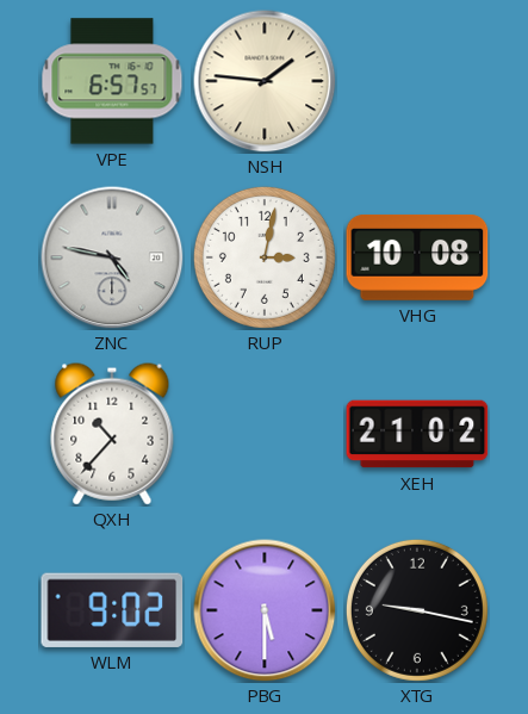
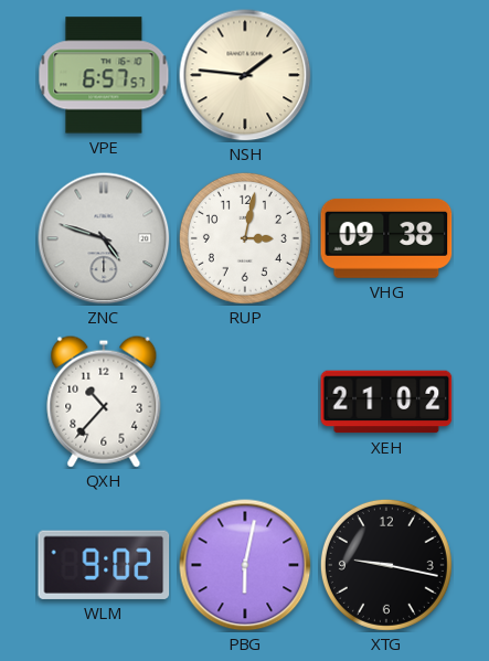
ZNC: 4:47 -> 4:48 (104, 238)
VHG: 10:08 -> 09:38 (386, 238)
PBG: 5:30 -> 6:02 (245, 565)
